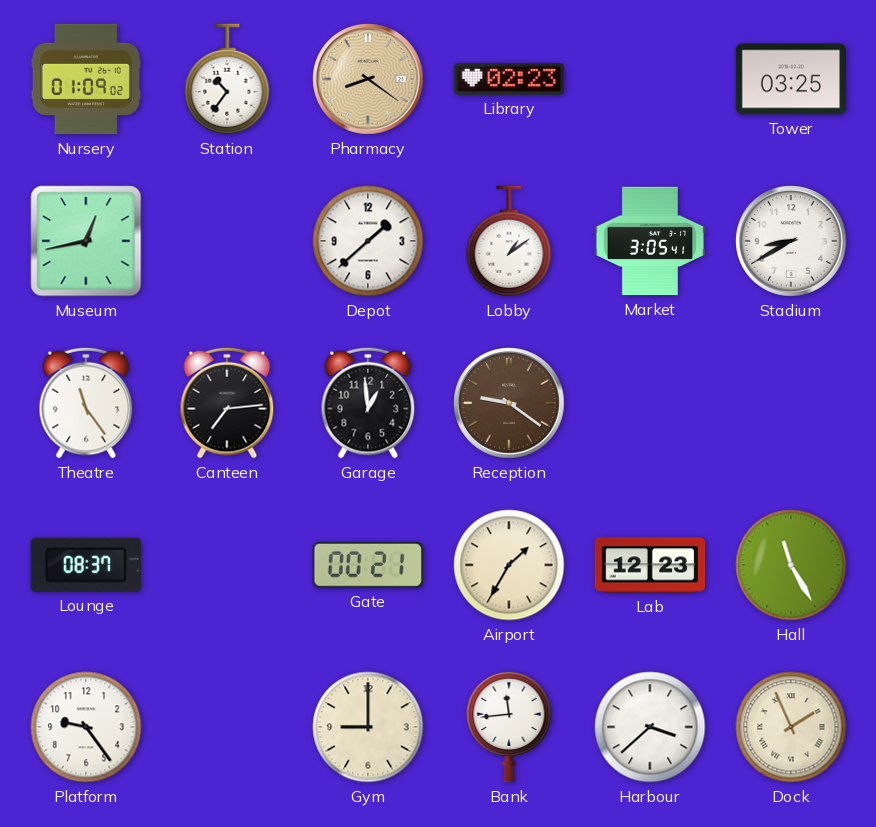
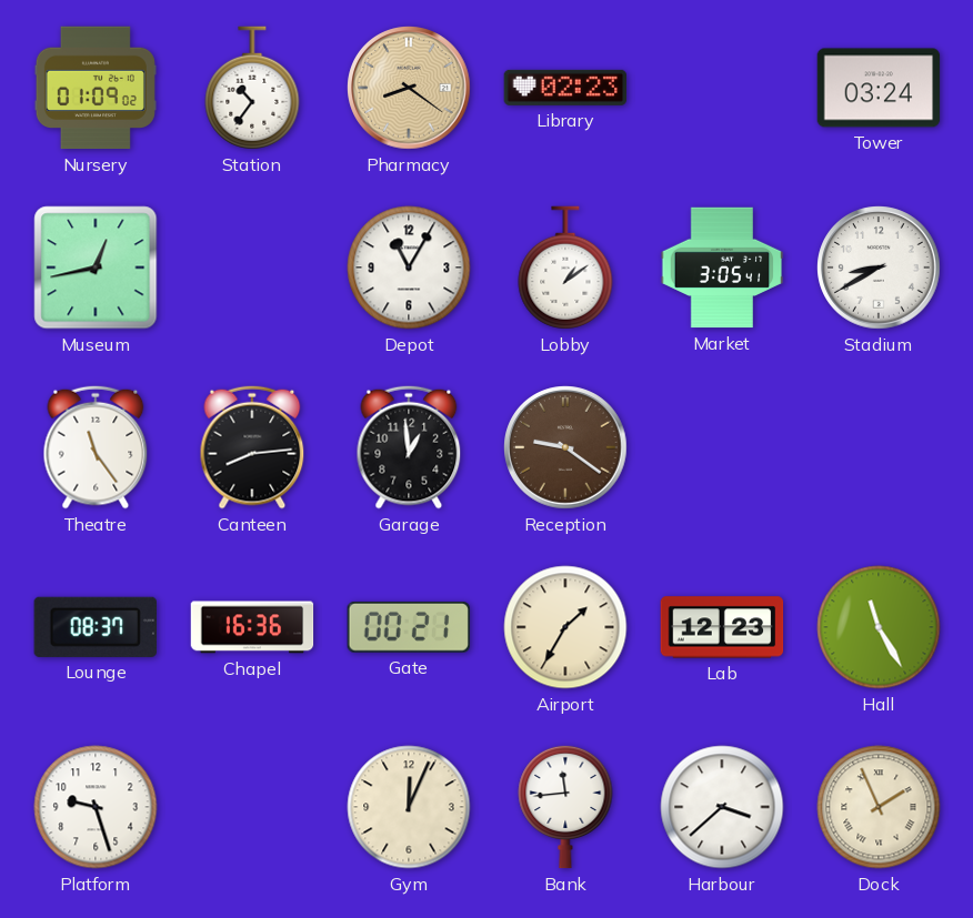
Tower: 03:25 -> 03:24 (879, 88)
Depot: 1:38 -> 11:05 (409, 268)
Canteen: 7:14 -> 8:14 (252, 447)
Chapel: none -> 16:36 (252, 627)
Platform: 9:24 -> 9:27 (96, 807)
Gym: 9:00 -> 12:04 (409, 807)
